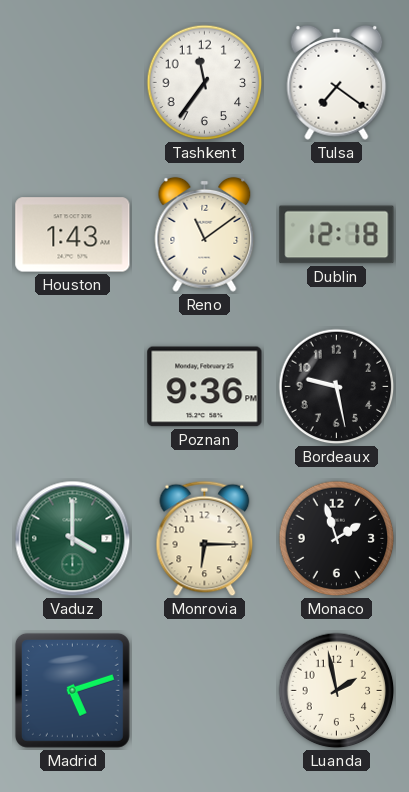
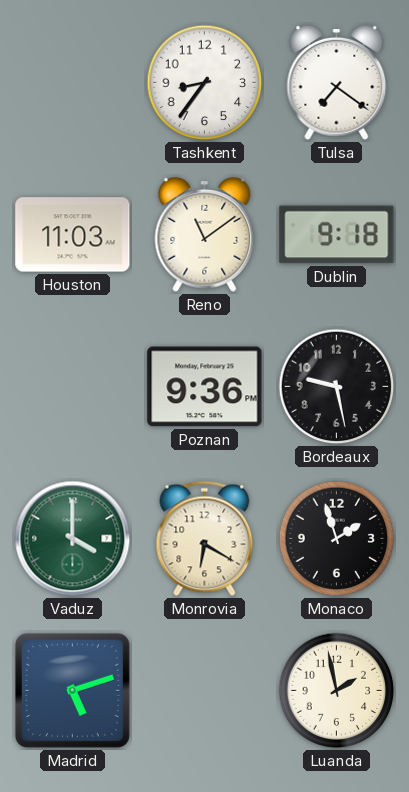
Tashkent: 11:36 -> 8:36 (205, 83)
Houston: 1:43 -> 11:03 (73, 235)
Dublin: 12:18 -> 9:18 (337, 235)
Monrovia: 6:15 -> 6:20 (205, 539)
